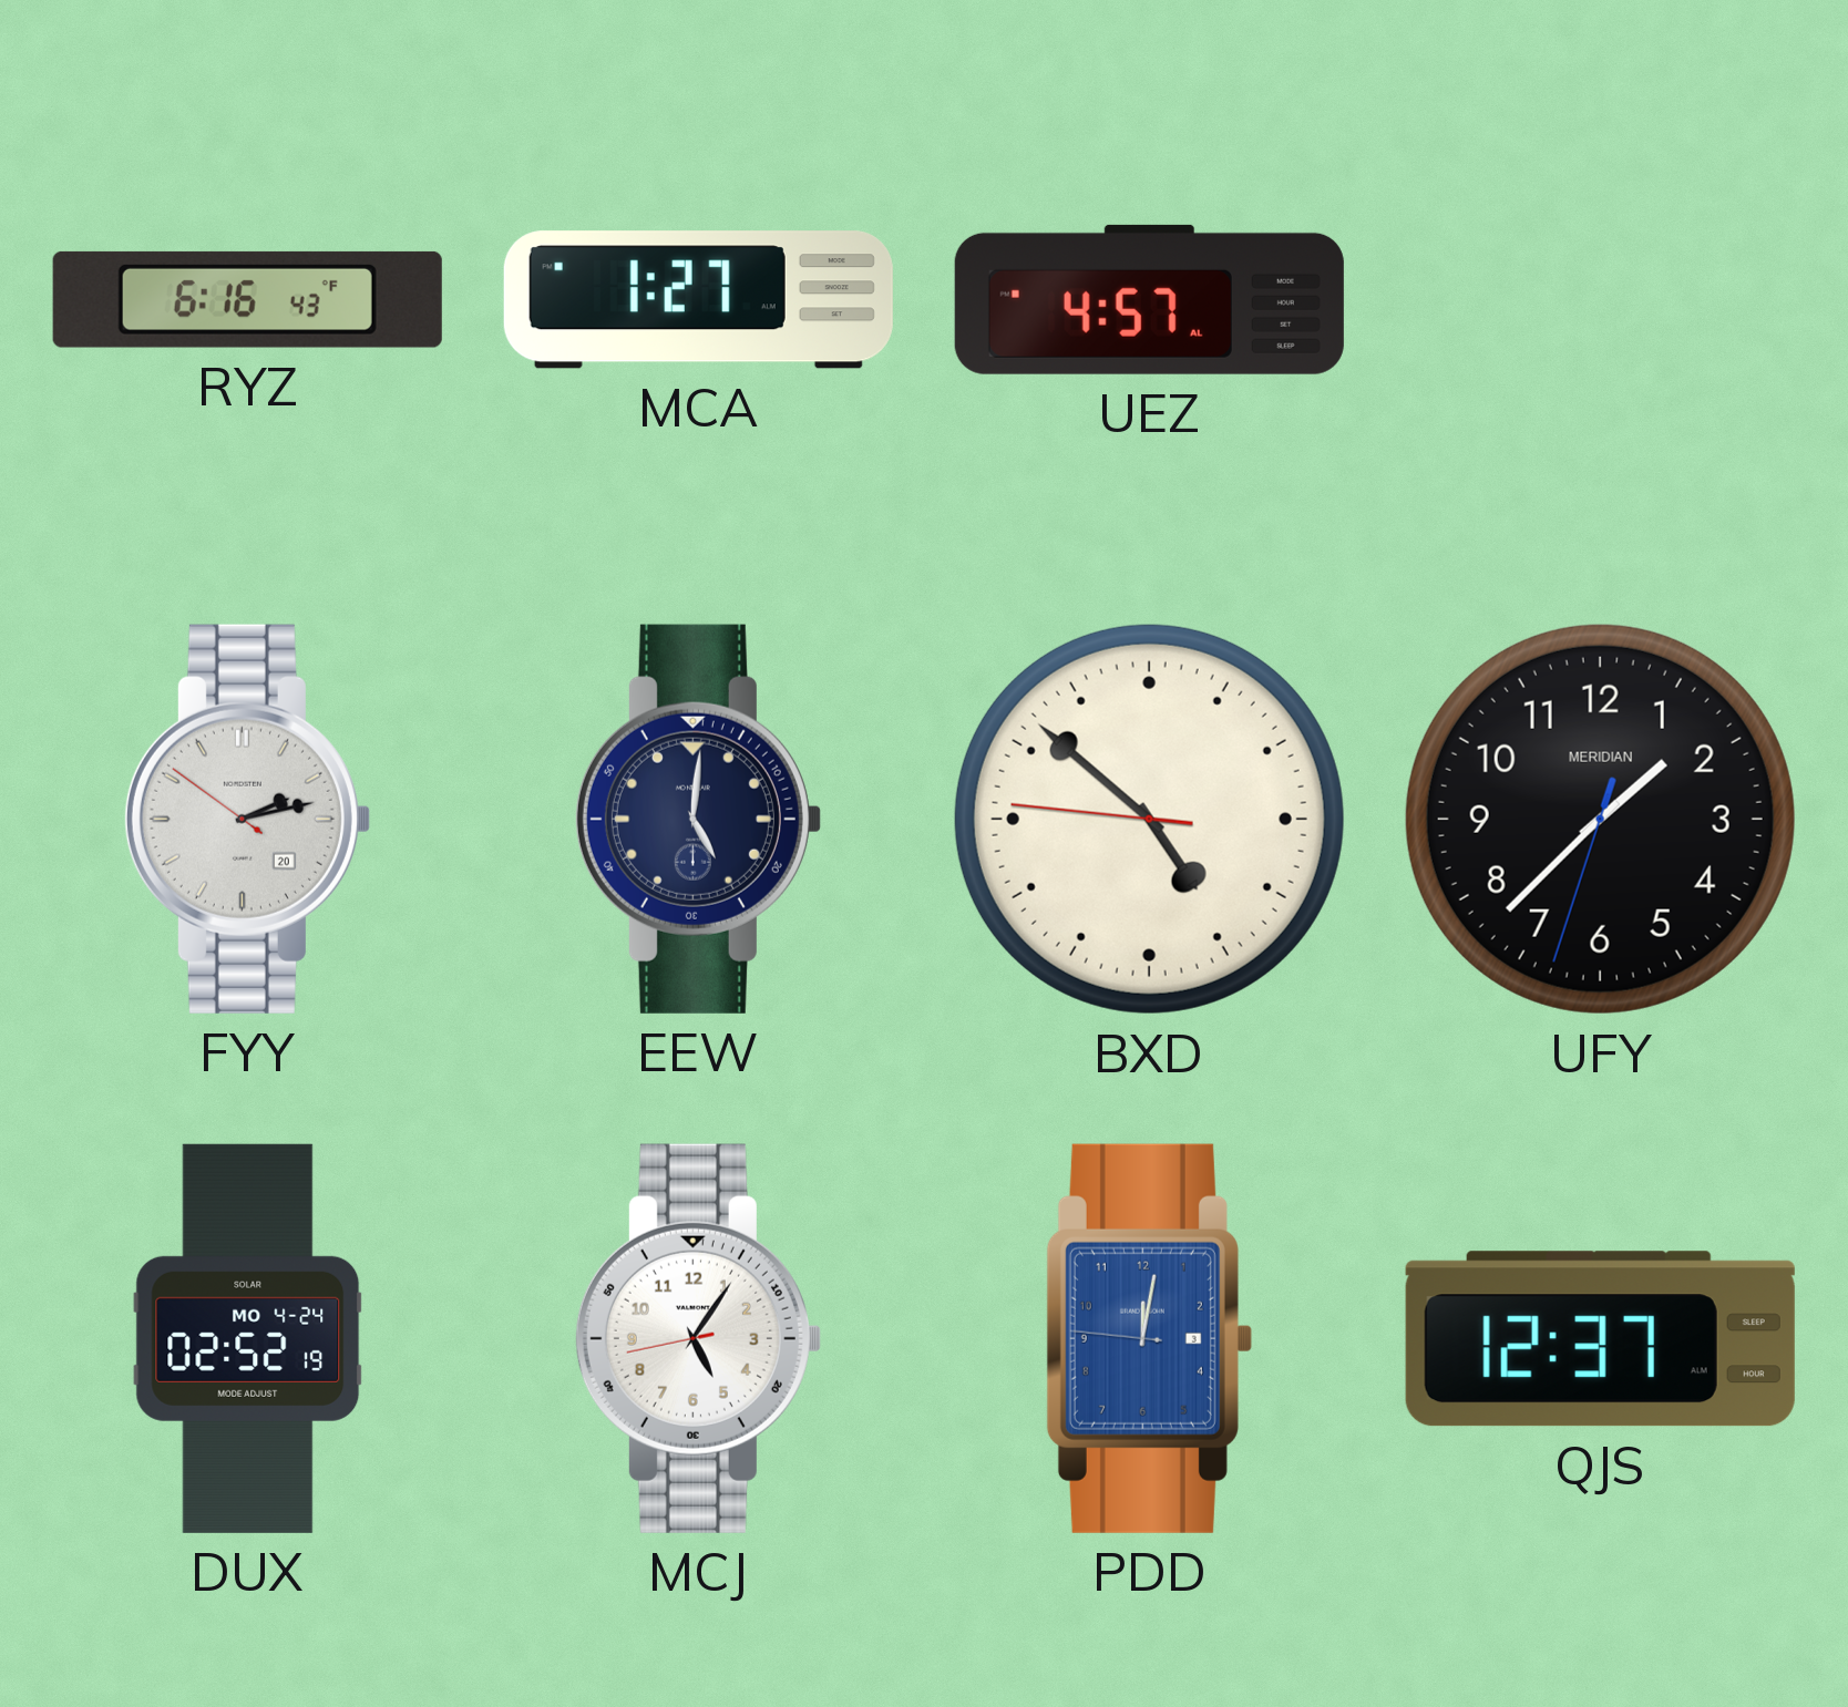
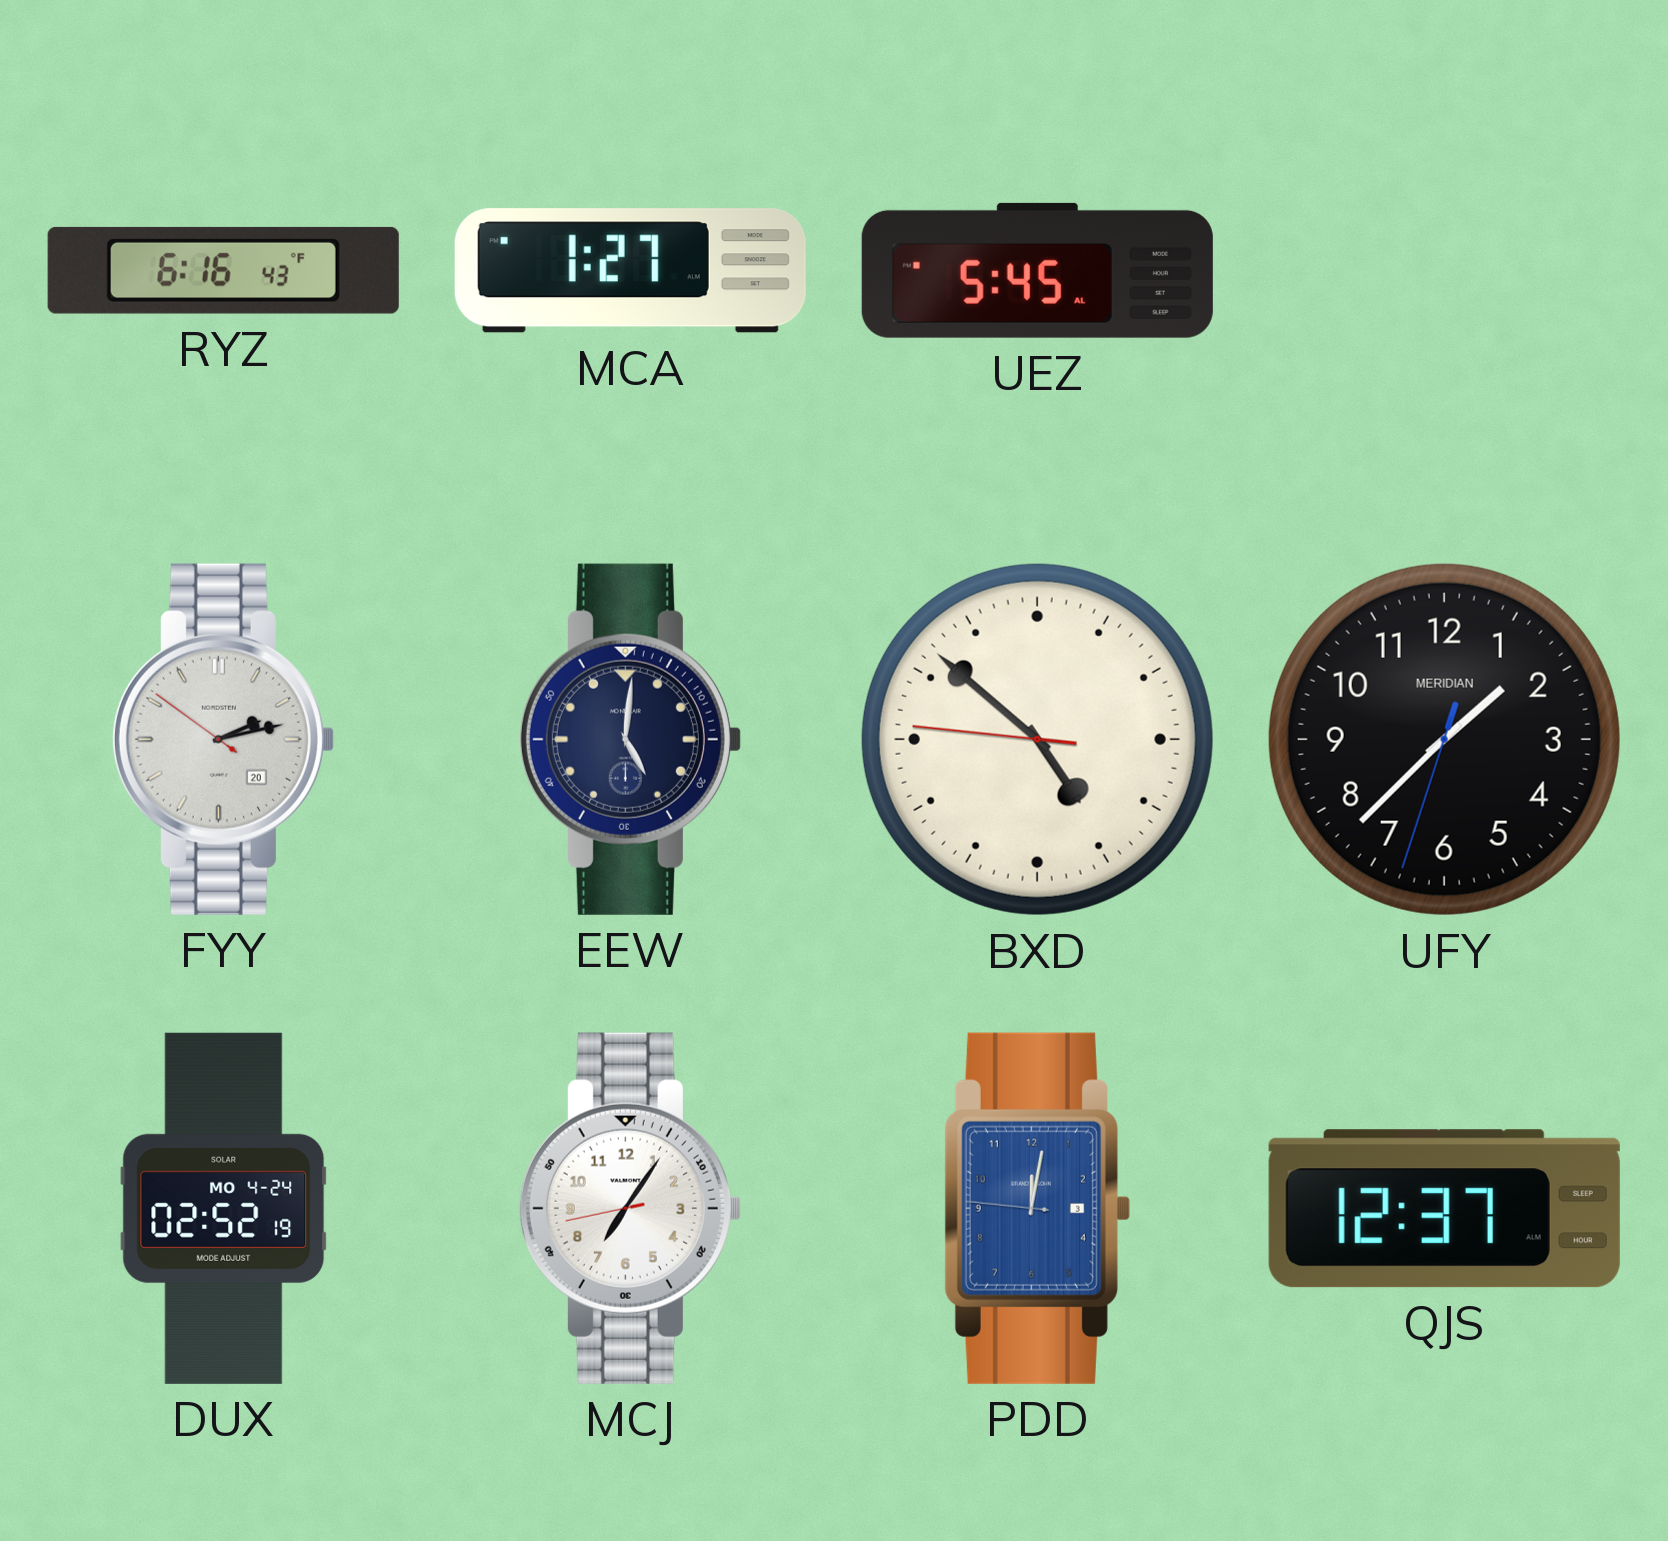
UEZ: 4:57 -> 5:45 (1037, 270)
MCJ: 5:05 -> 7:05 (630, 1208)
